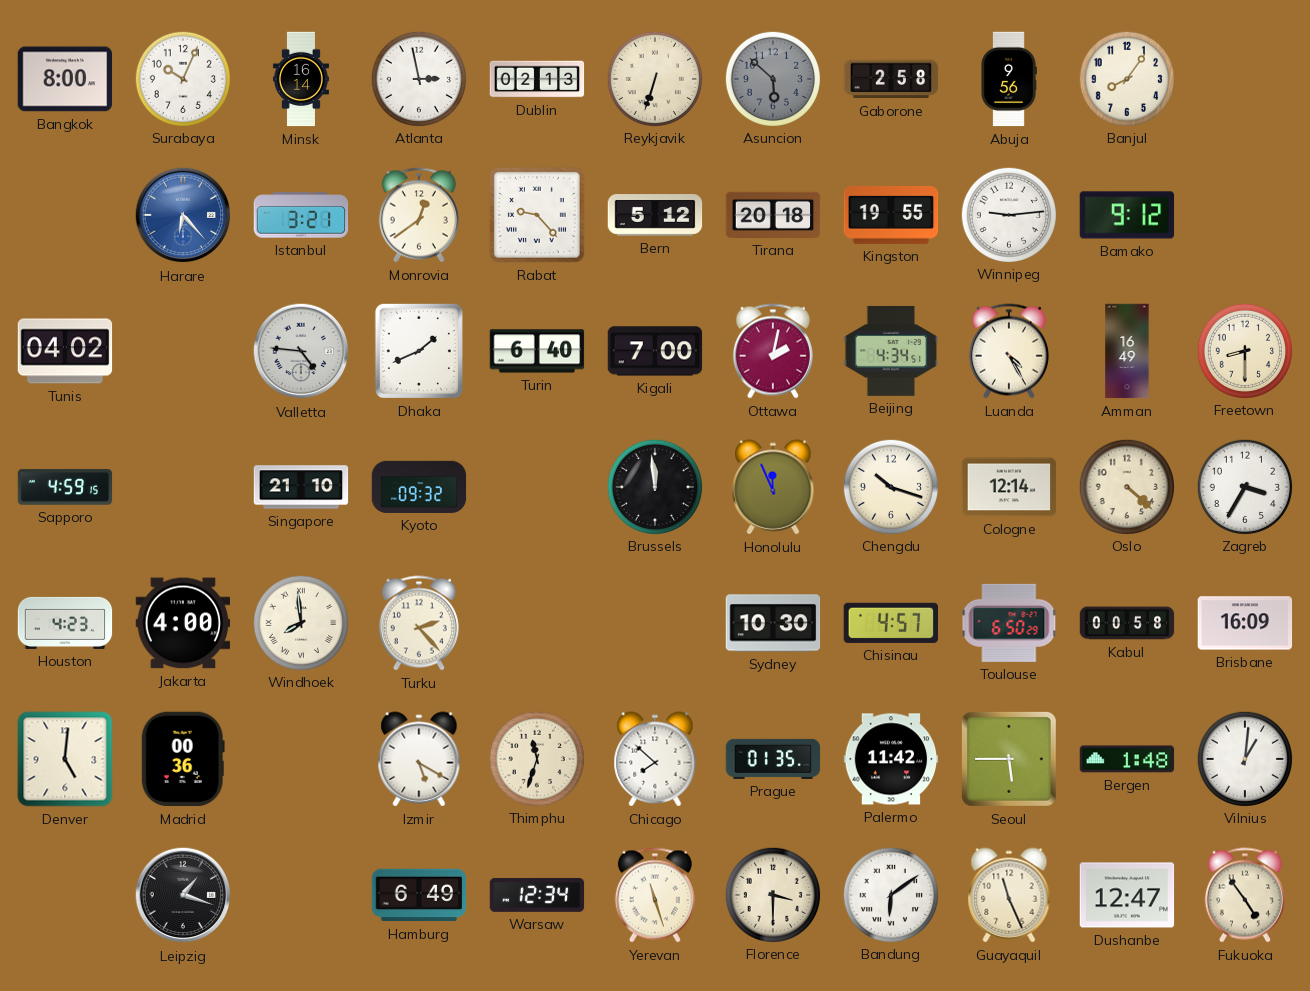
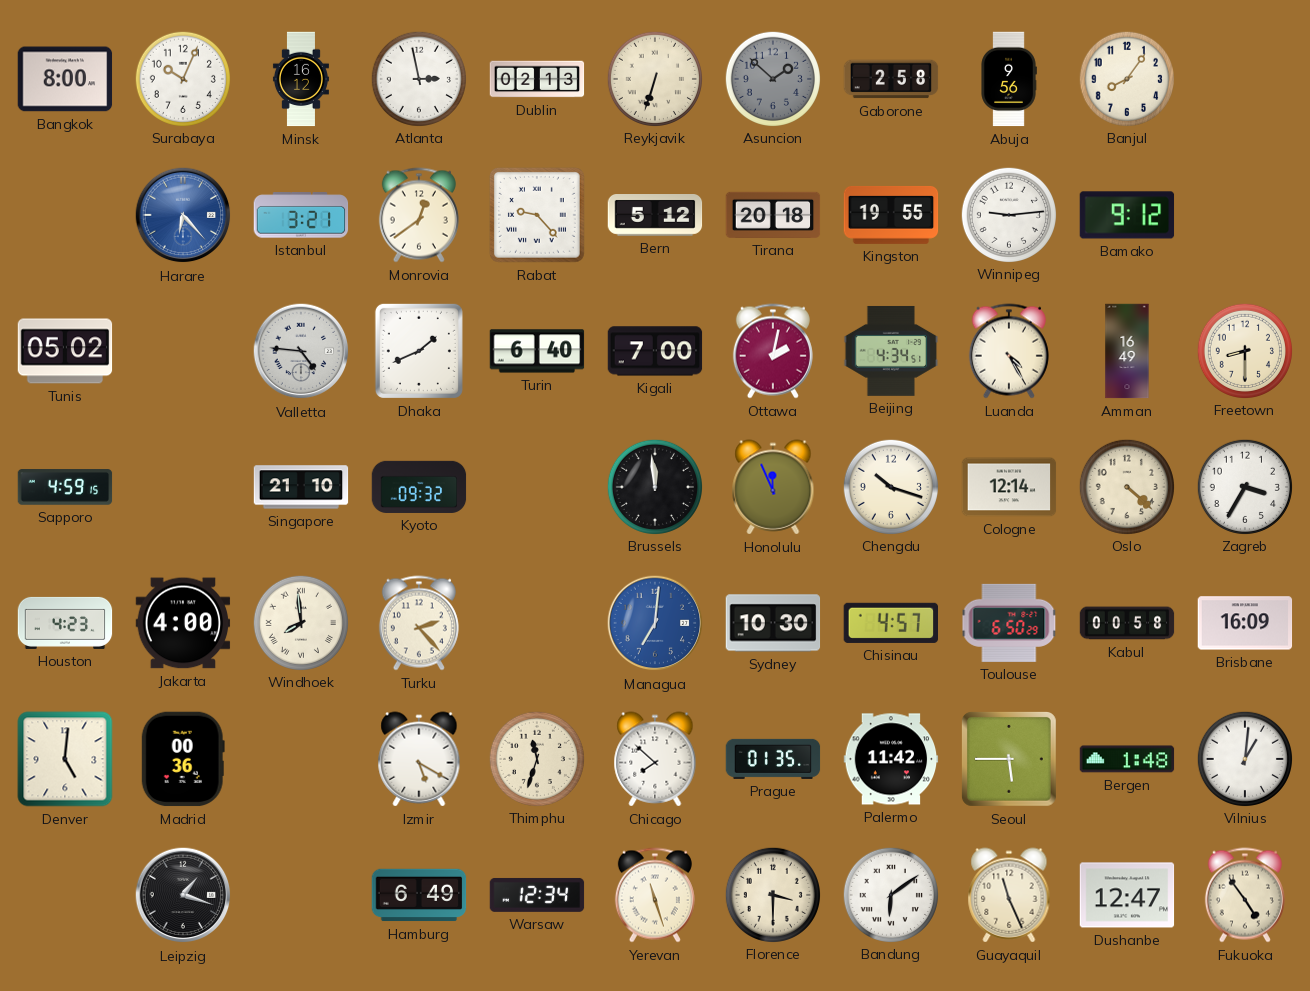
Minsk: 16:14 -> 16:12 (301, 79)
Asuncion: 5:52 -> 1:52 (772, 78)
Tunis: 04:02 -> 05:02 (65, 351)
Managua: none -> 7:01 (655, 623)
